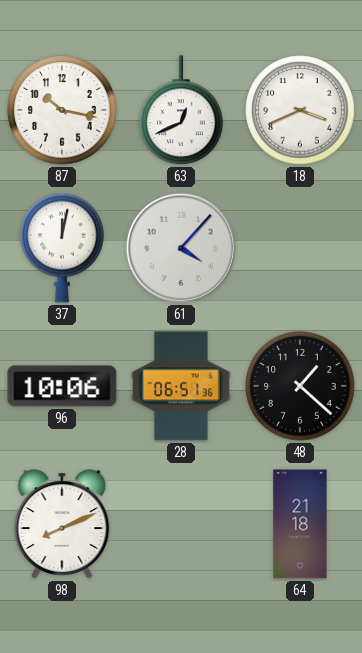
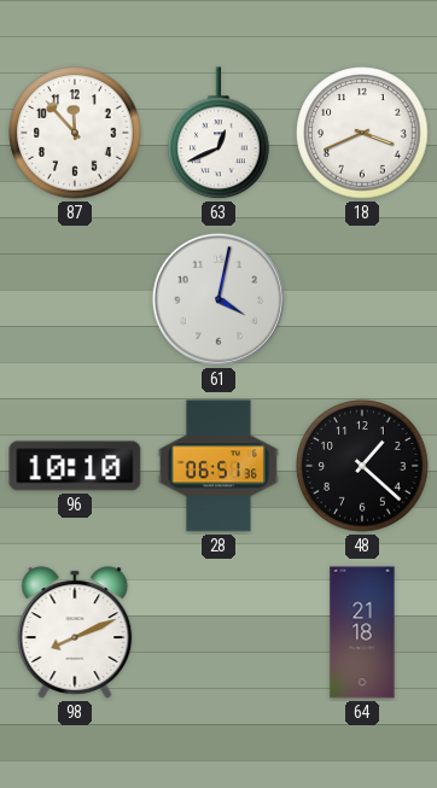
87: 10:17 -> 11:53 (75, 133)
37: 12:02 -> none (62, 248)
61: 4:07 -> 4:02 (218, 299)
96: 10:06 -> 10:10 (75, 466)
